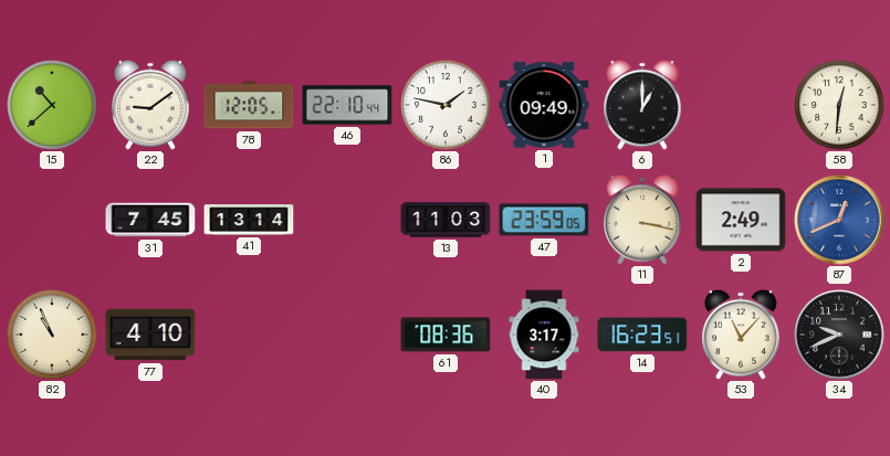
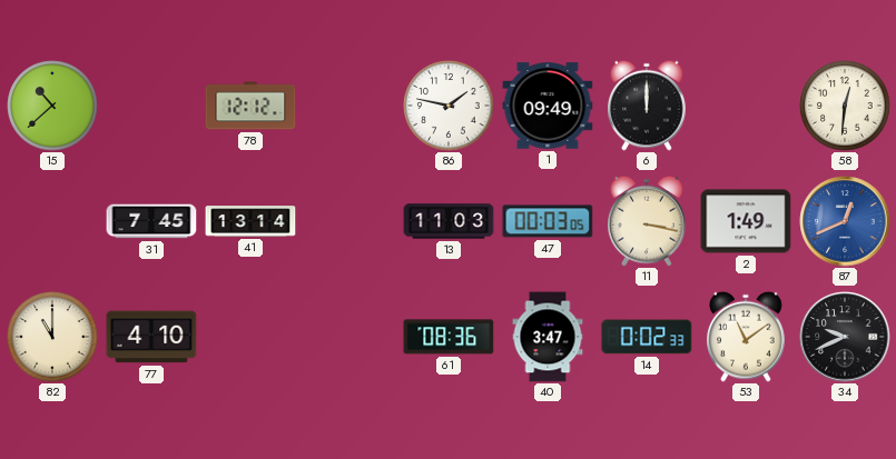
22: 9:09 -> none (151, 105)
78: 12:05 -> 12:12 (250, 106)
46: 22:10 -> none (347, 105)
6: 1:00 -> 12:00 (648, 106)
47: 23:59 -> 00:03 (548, 221)
2: 2:49 -> 1:49 (746, 221)
82: 10:56 -> 11:00 (52, 337)
40: 3:17 -> 3:47 (548, 337)
14: 16:23 -> 0:02 (647, 337)
53: 11:07 -> 11:09 (747, 337)
